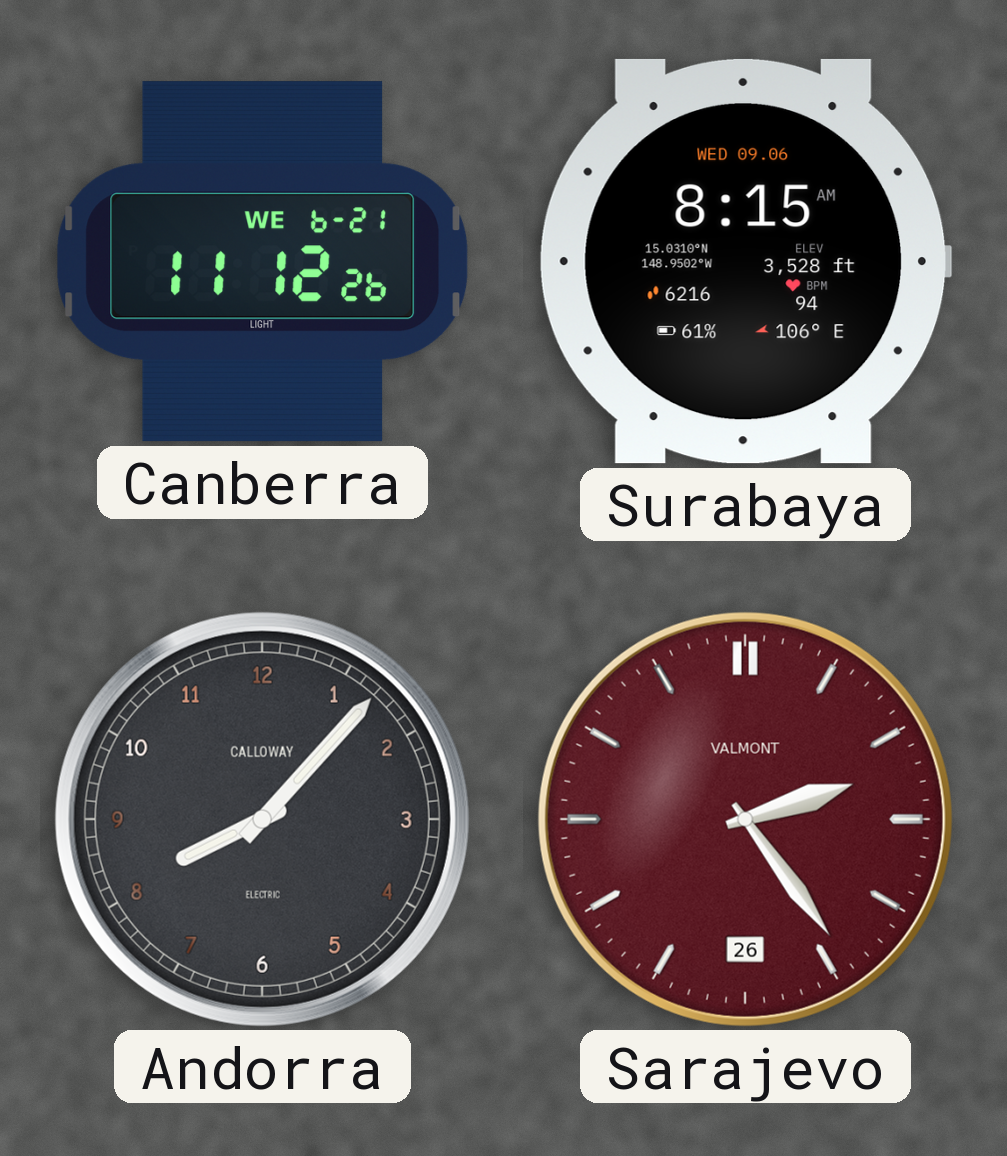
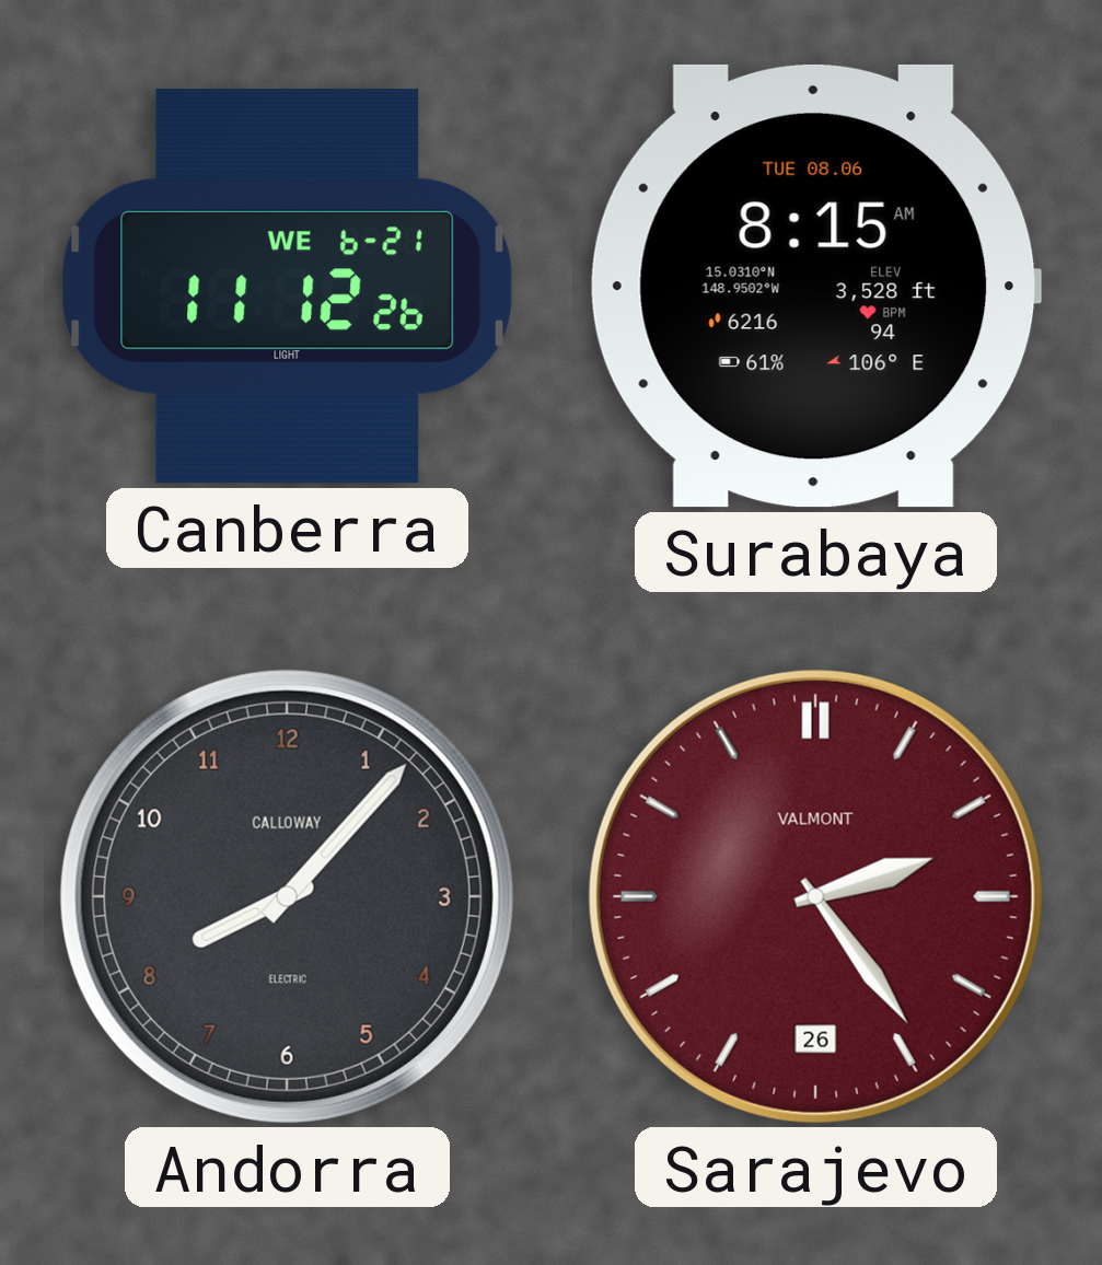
Surabaya date: WED 09.06 -> TUE 08.06 (815, 286)
